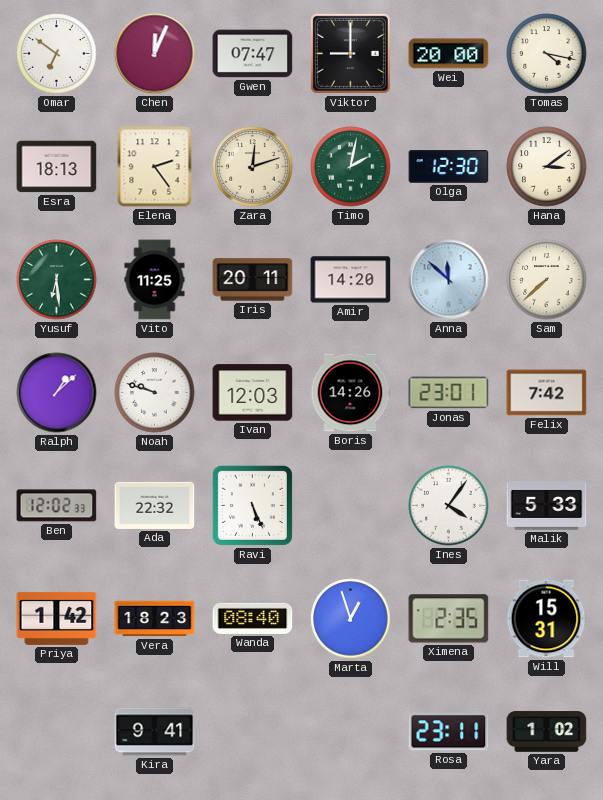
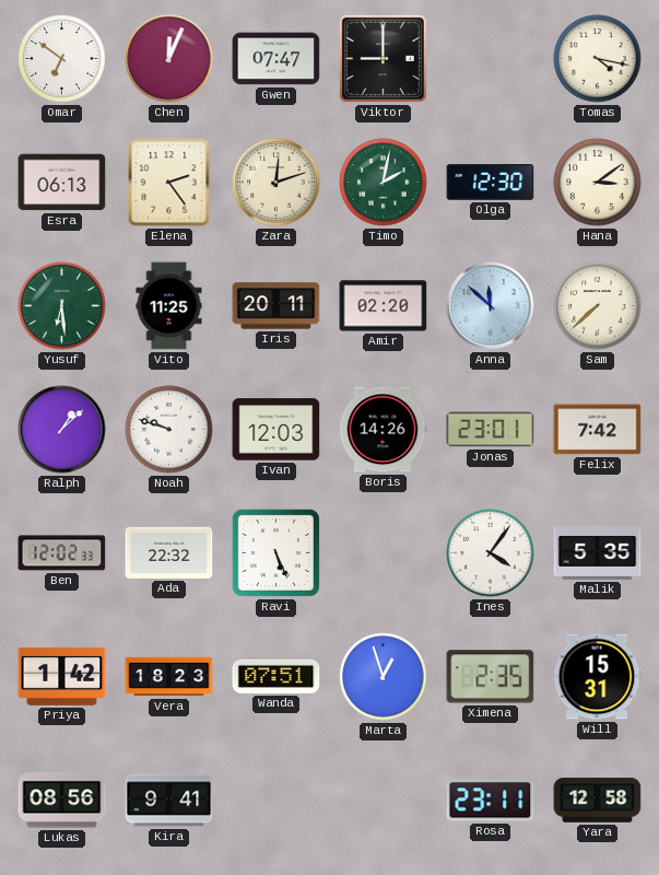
Wei: 20:00 -> none (449, 54)
Esra: 18:13 -> 06:13 (62, 183)
Amir: 14:20 -> 02:20 (384, 306)
Malik: 5:33 -> 5:35 (598, 553)
Wanda: 08:40 -> 07:51 (276, 676)
Lukas: none -> 08:56 (62, 801)
Yara: 1:02 -> 12:58 (598, 801)
